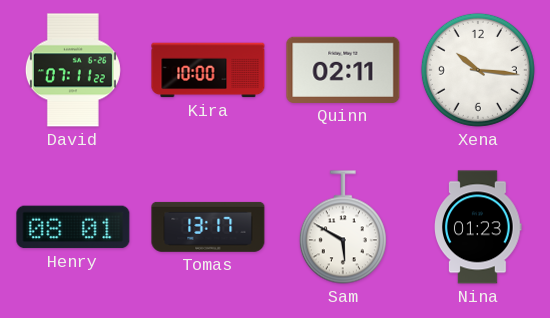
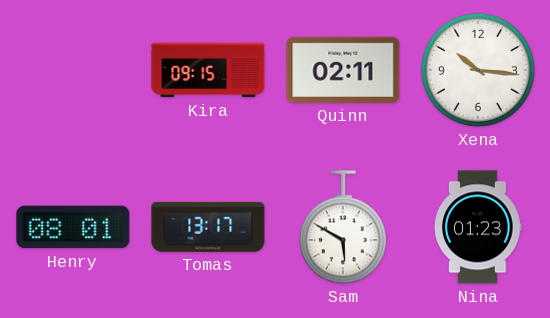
David: 07:11 -> none (73, 70)
Kira: 10:00 -> 09:15 (208, 70)
